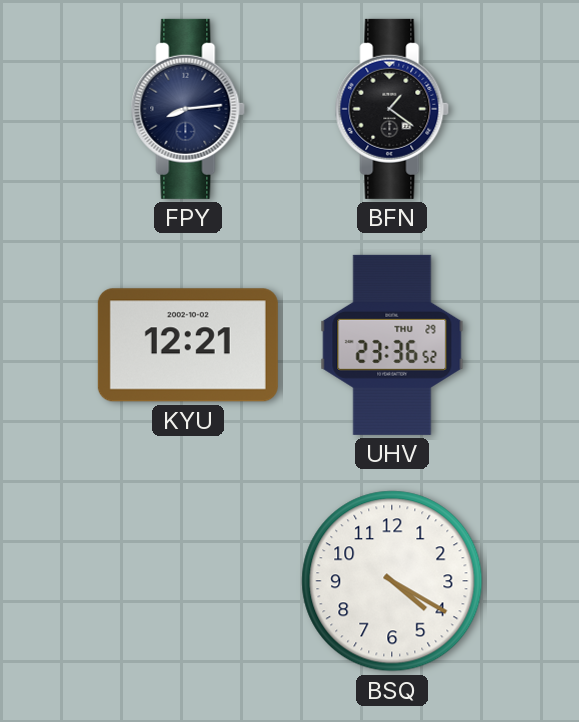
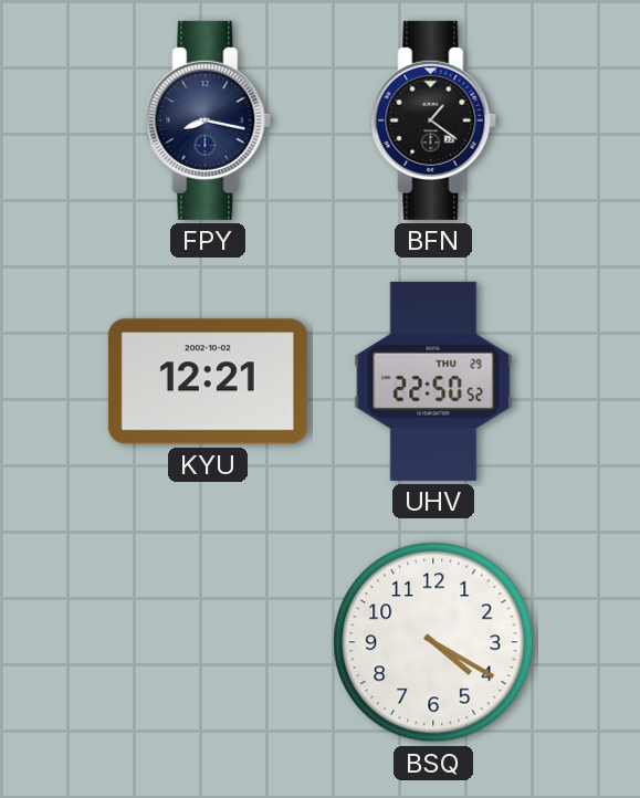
FPY: 8:14 -> 8:17 (208, 120)
UHV: 23:36 -> 22:50 (433, 381)
